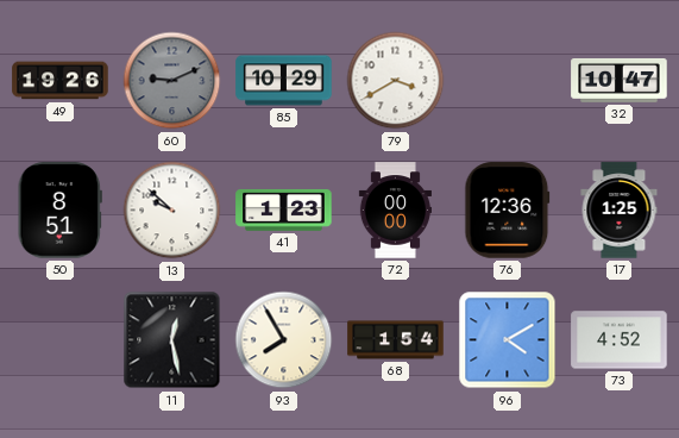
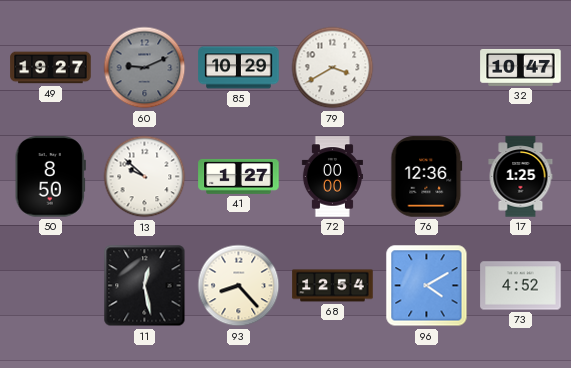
49: 19:26 -> 19:27 (51, 68)
50: 8:51 -> 8:50 (50, 177)
41: 1:23 -> 1:27 (239, 176)
93: 7:55 -> 8:23 (239, 286)
68: 1:54 -> 12:54 (333, 286)
